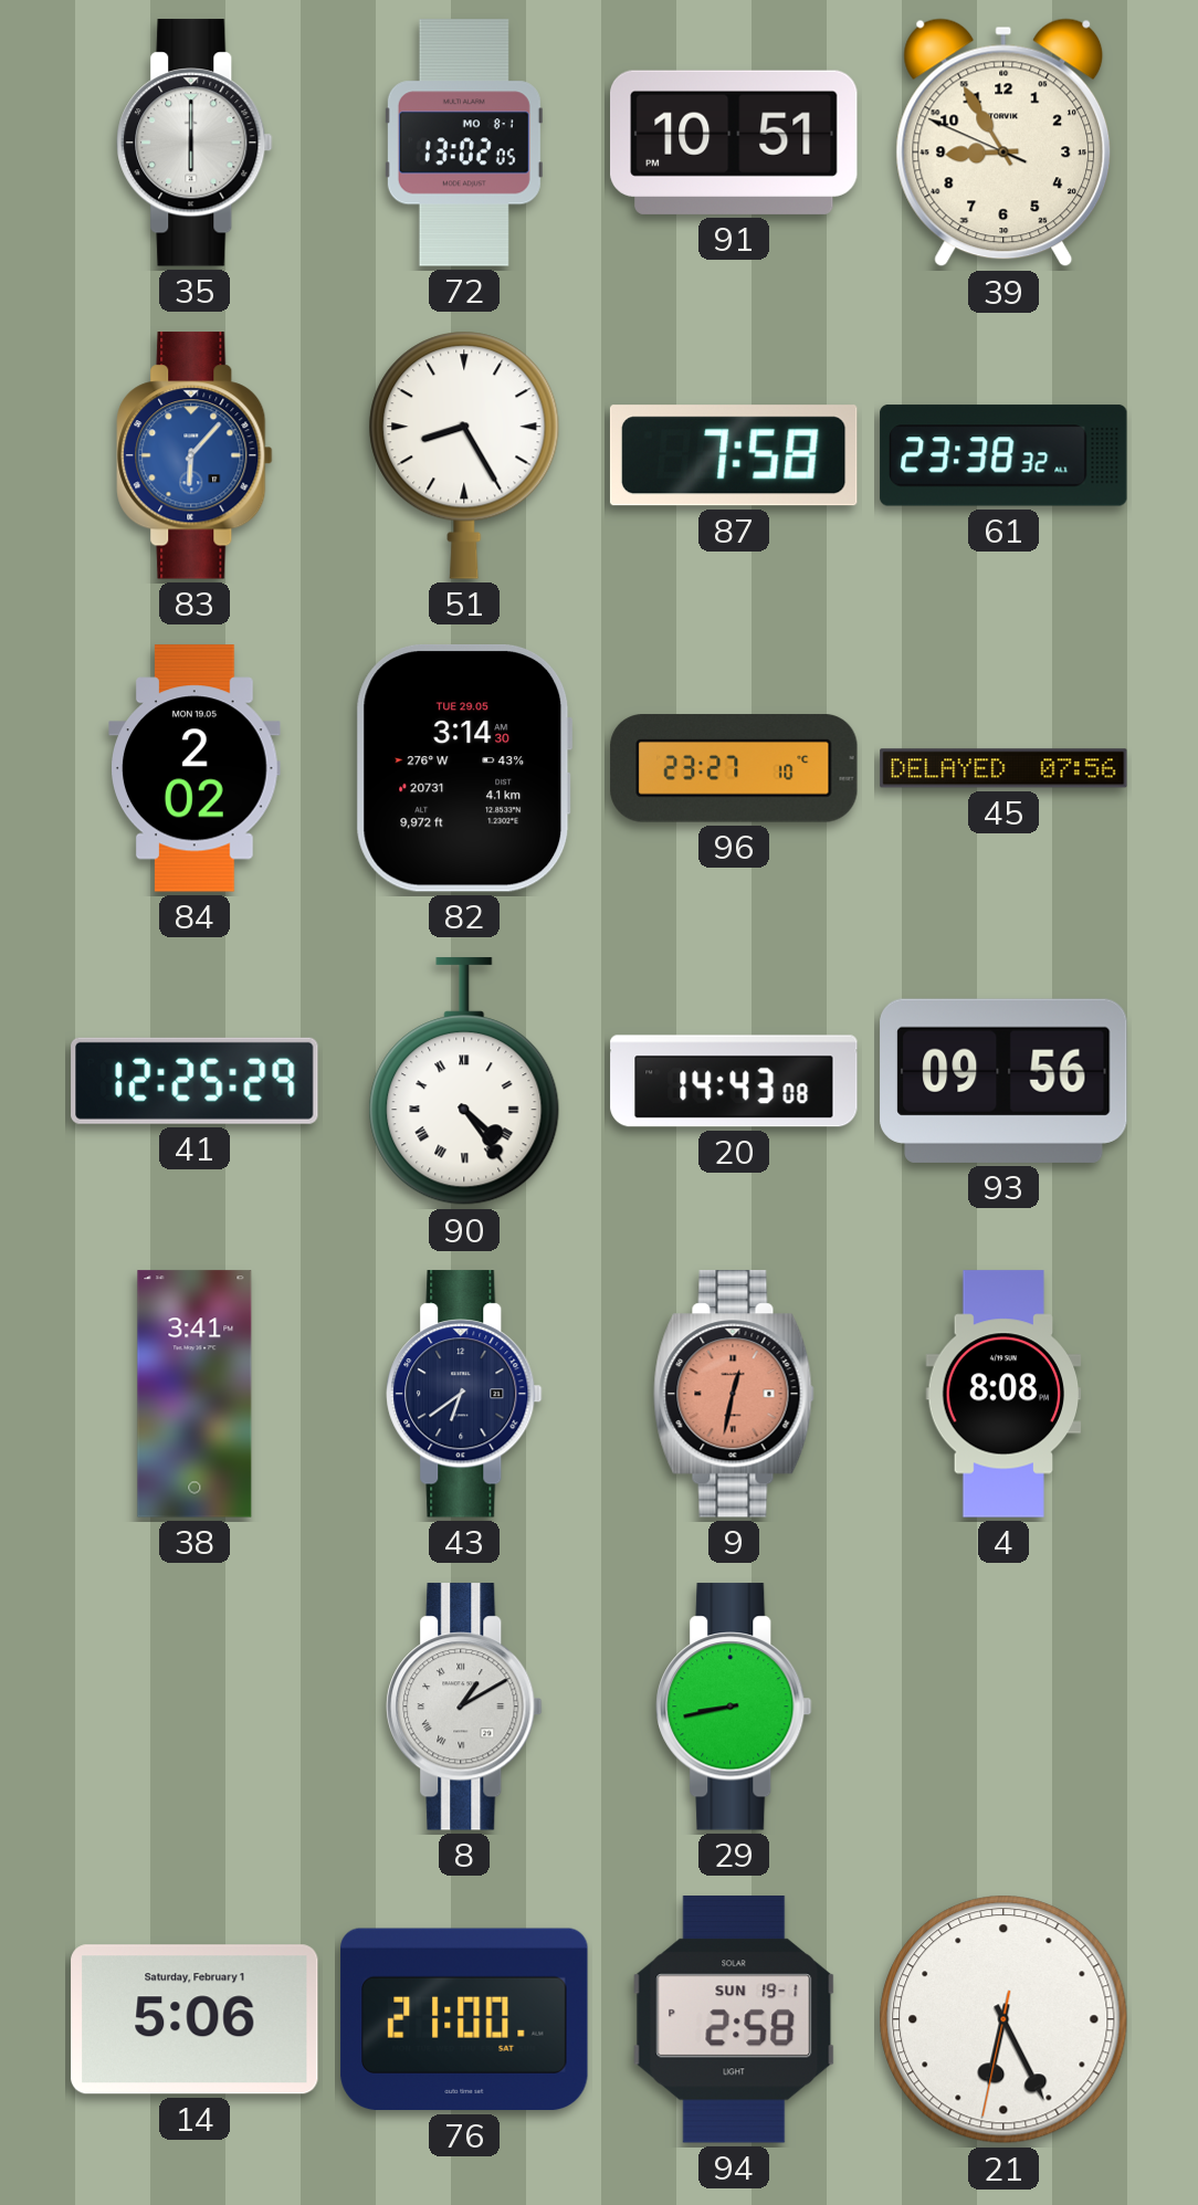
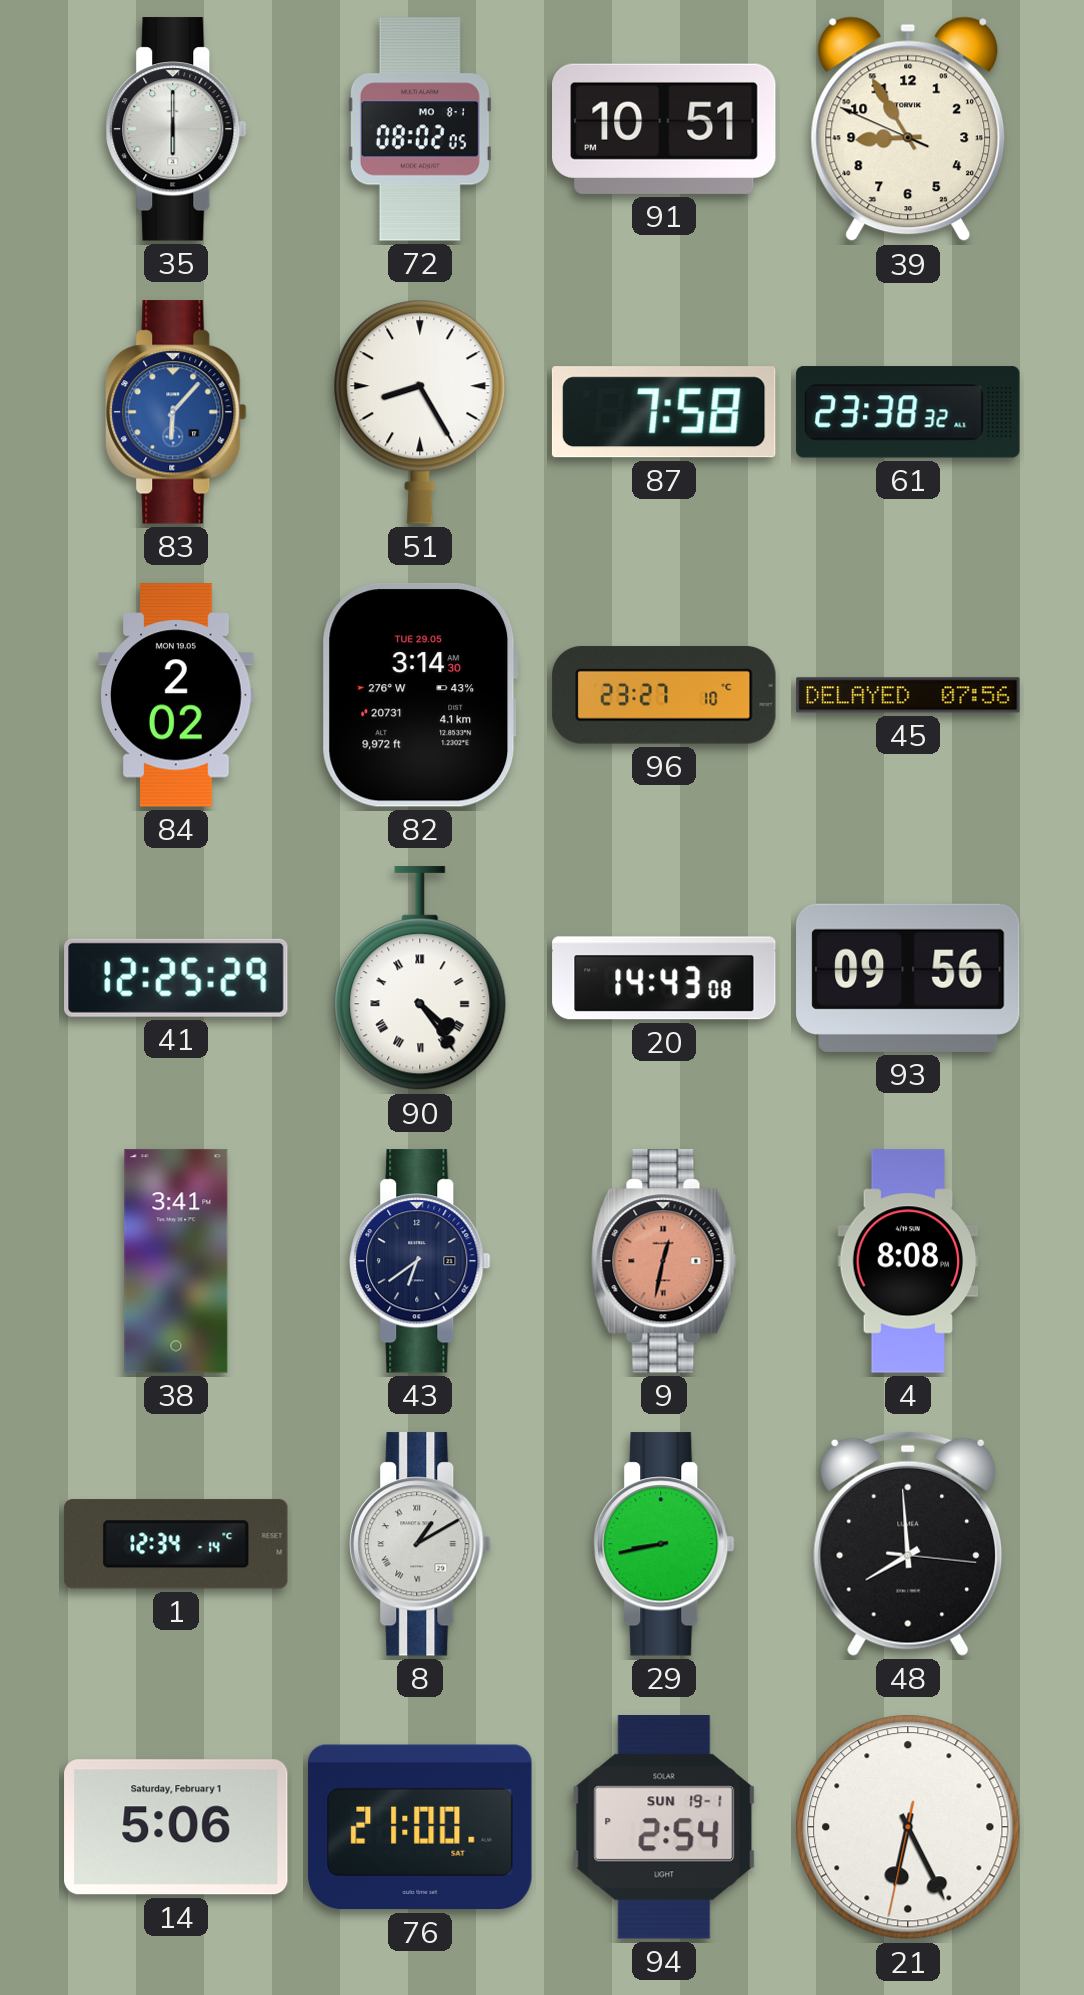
72: 13:02 -> 08:02 (420, 129)
1: none -> 12:34 (176, 1544)
48: none -> 7:59 (908, 1544)
94: 2:58 -> 2:54 (664, 1827)
